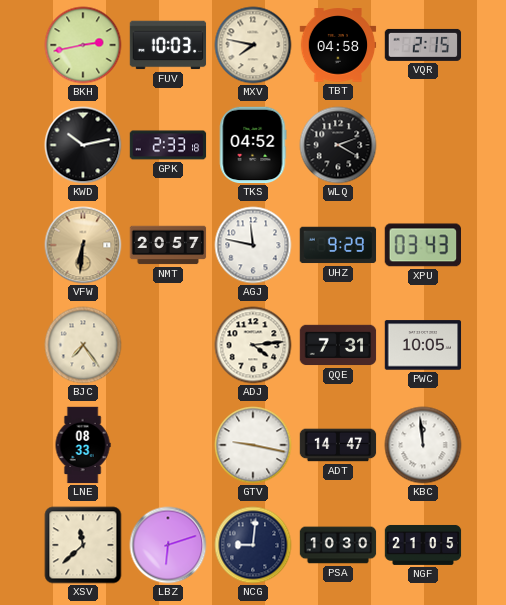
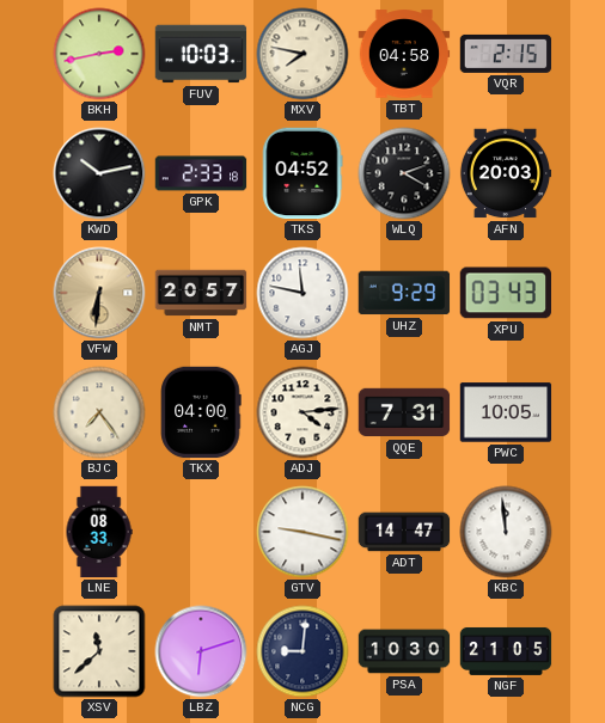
AFN: none -> 20:03 (506, 173)
TKX: none -> 04:00 (201, 412)
